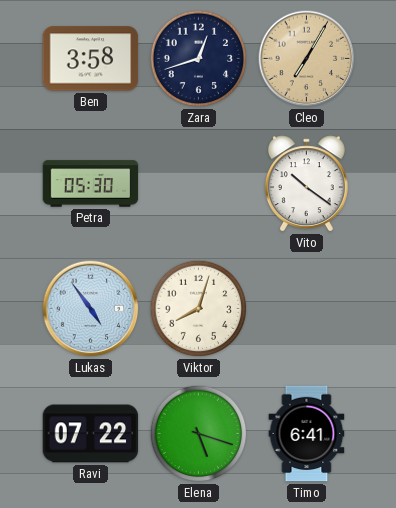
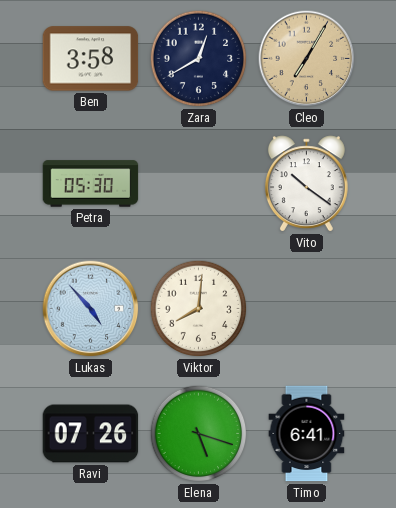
Zara: 12:42 -> 12:40 (199, 59)
Lukas: 4:54 -> 4:53 (91, 309)
Viktor: 8:03 -> 8:01 (199, 309)
Ravi: 07:22 -> 07:26 (91, 434)
